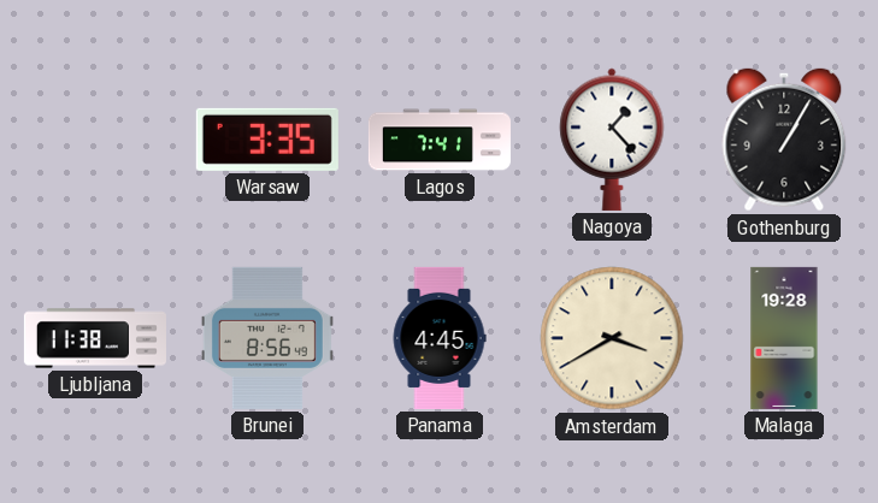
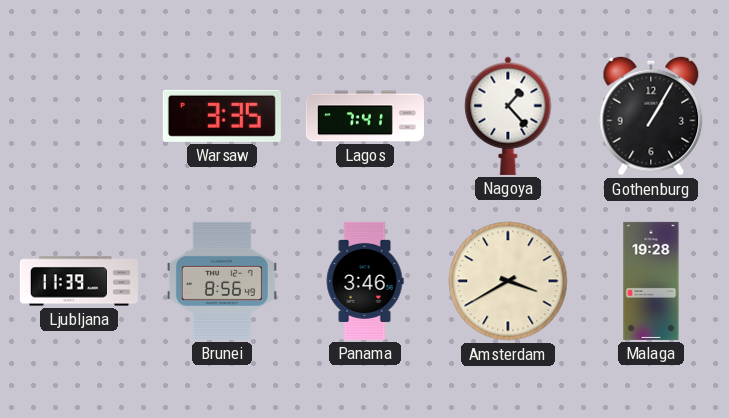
Ljubljana: 11:38 -> 11:39 (79, 281)
Panama: 4:45 -> 3:46 (365, 281)
